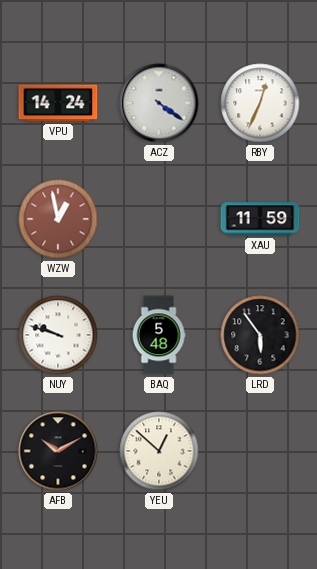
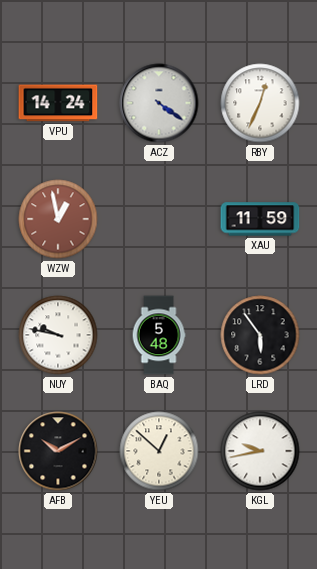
NUY: 9:48 -> 9:47 (58, 335)
KGL: none -> 9:43 (260, 451)
